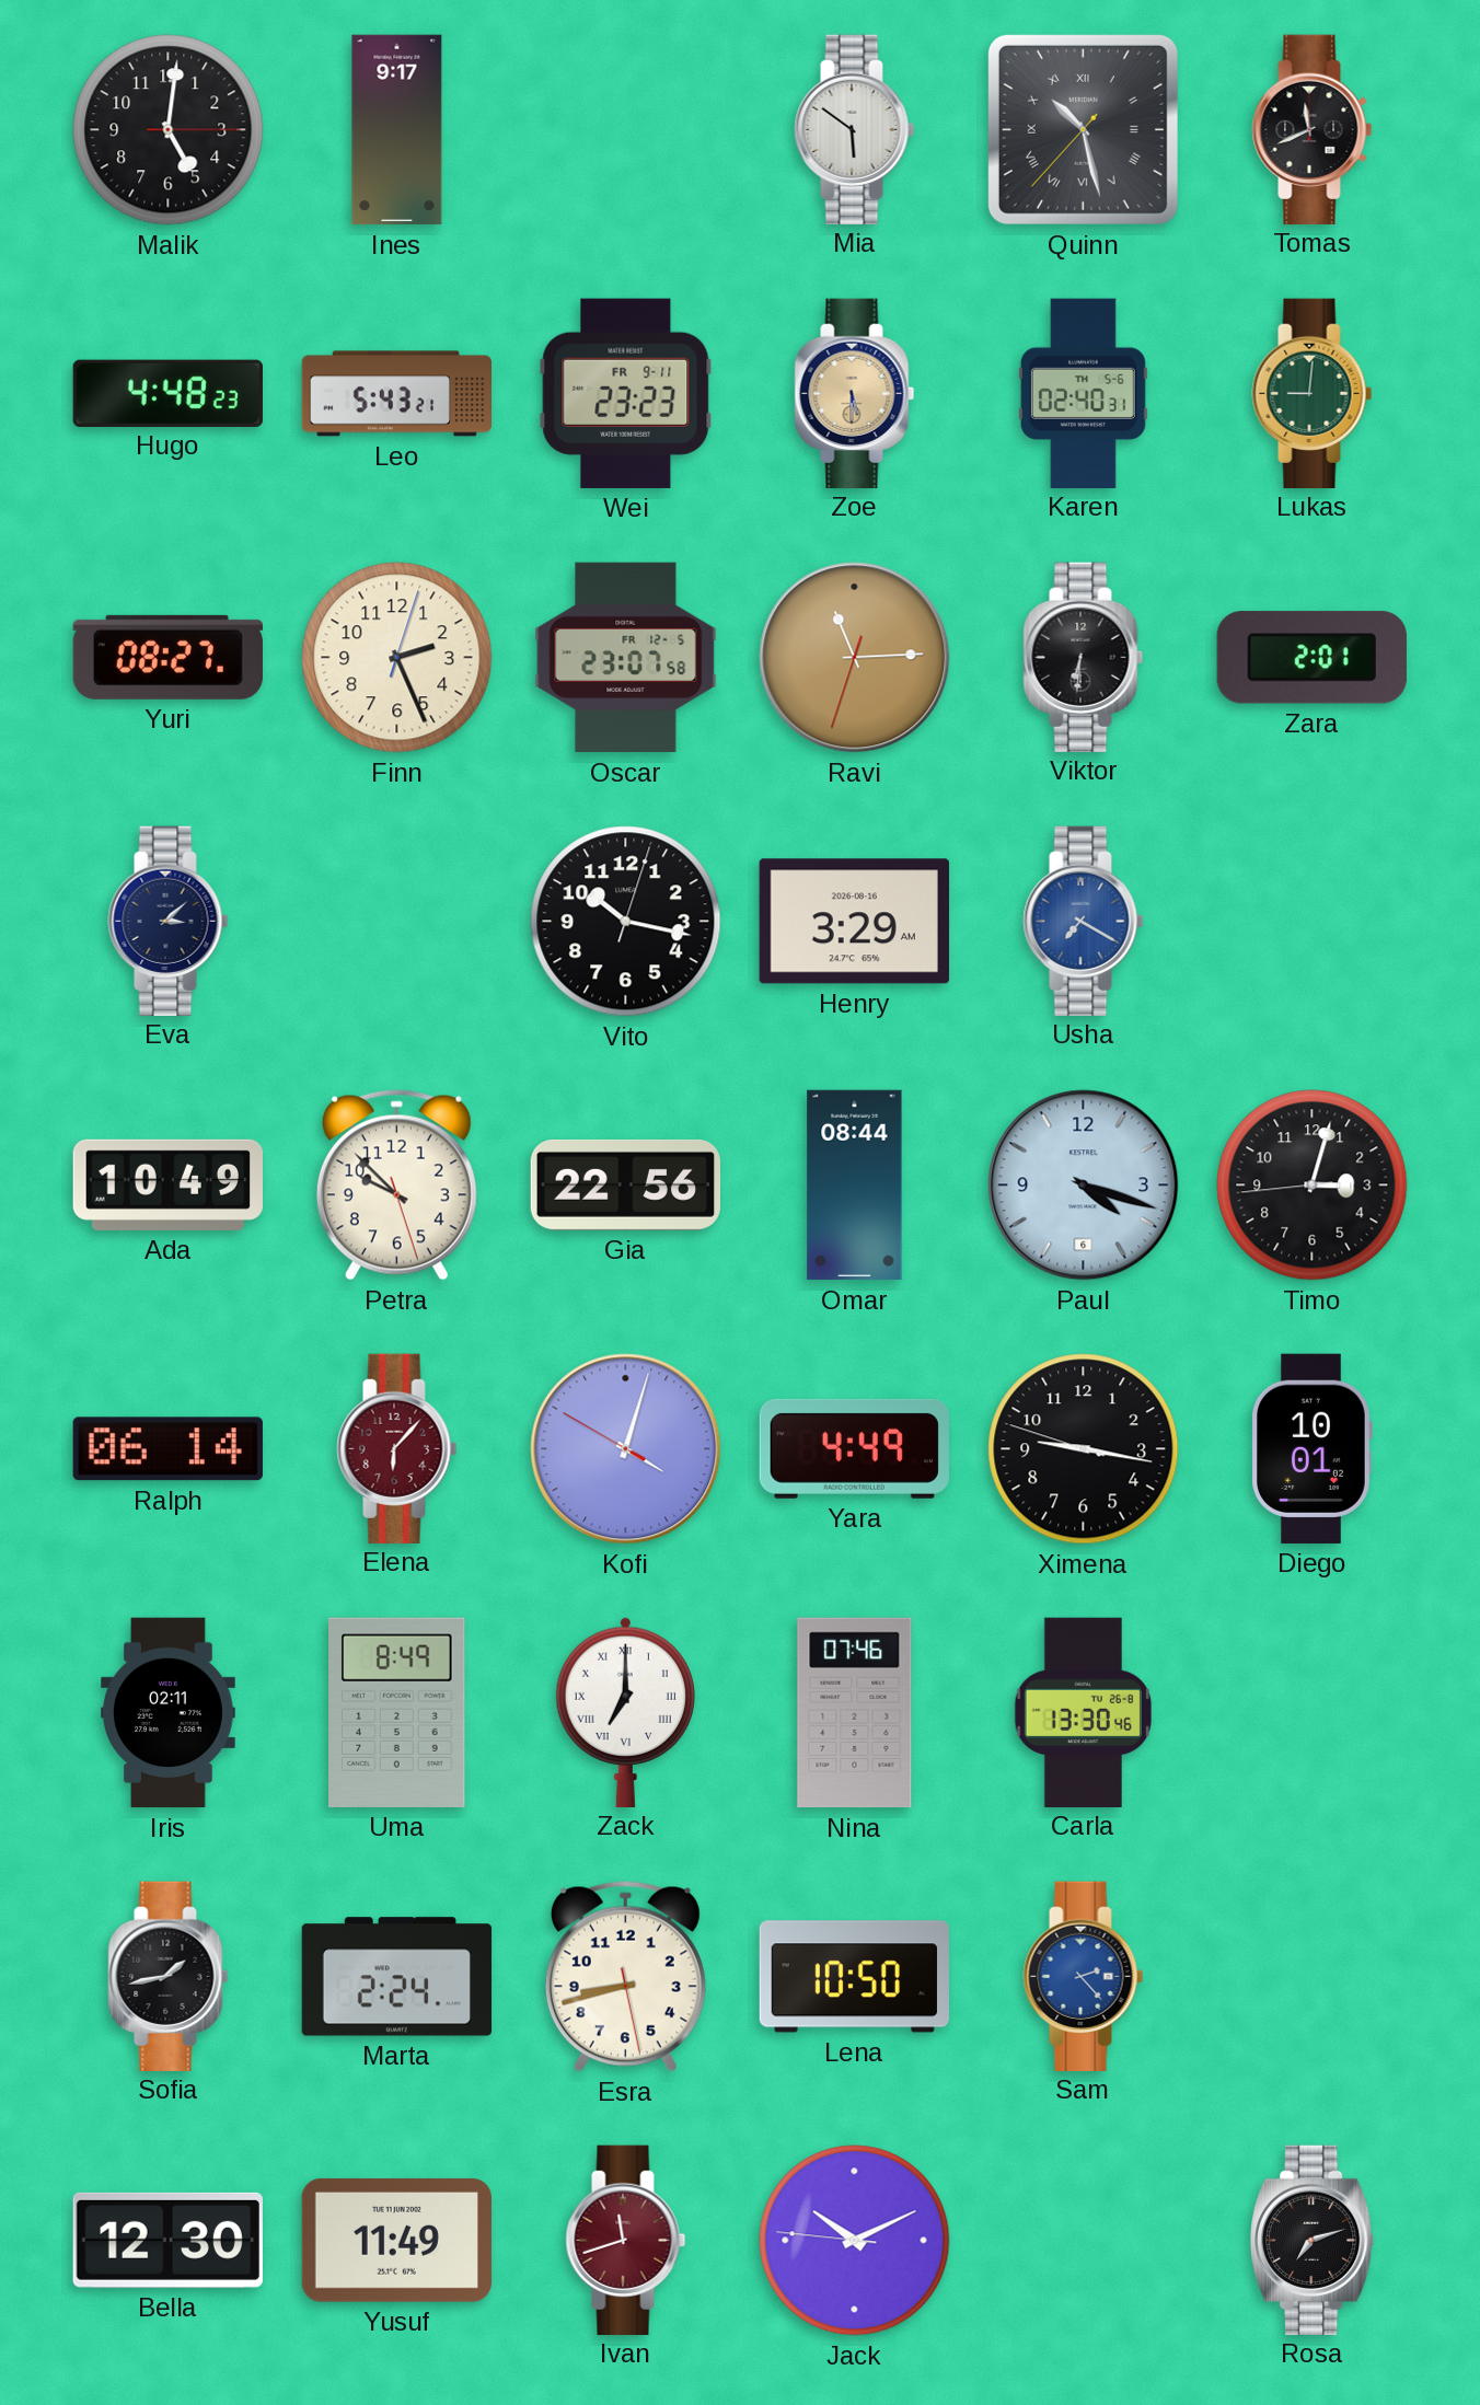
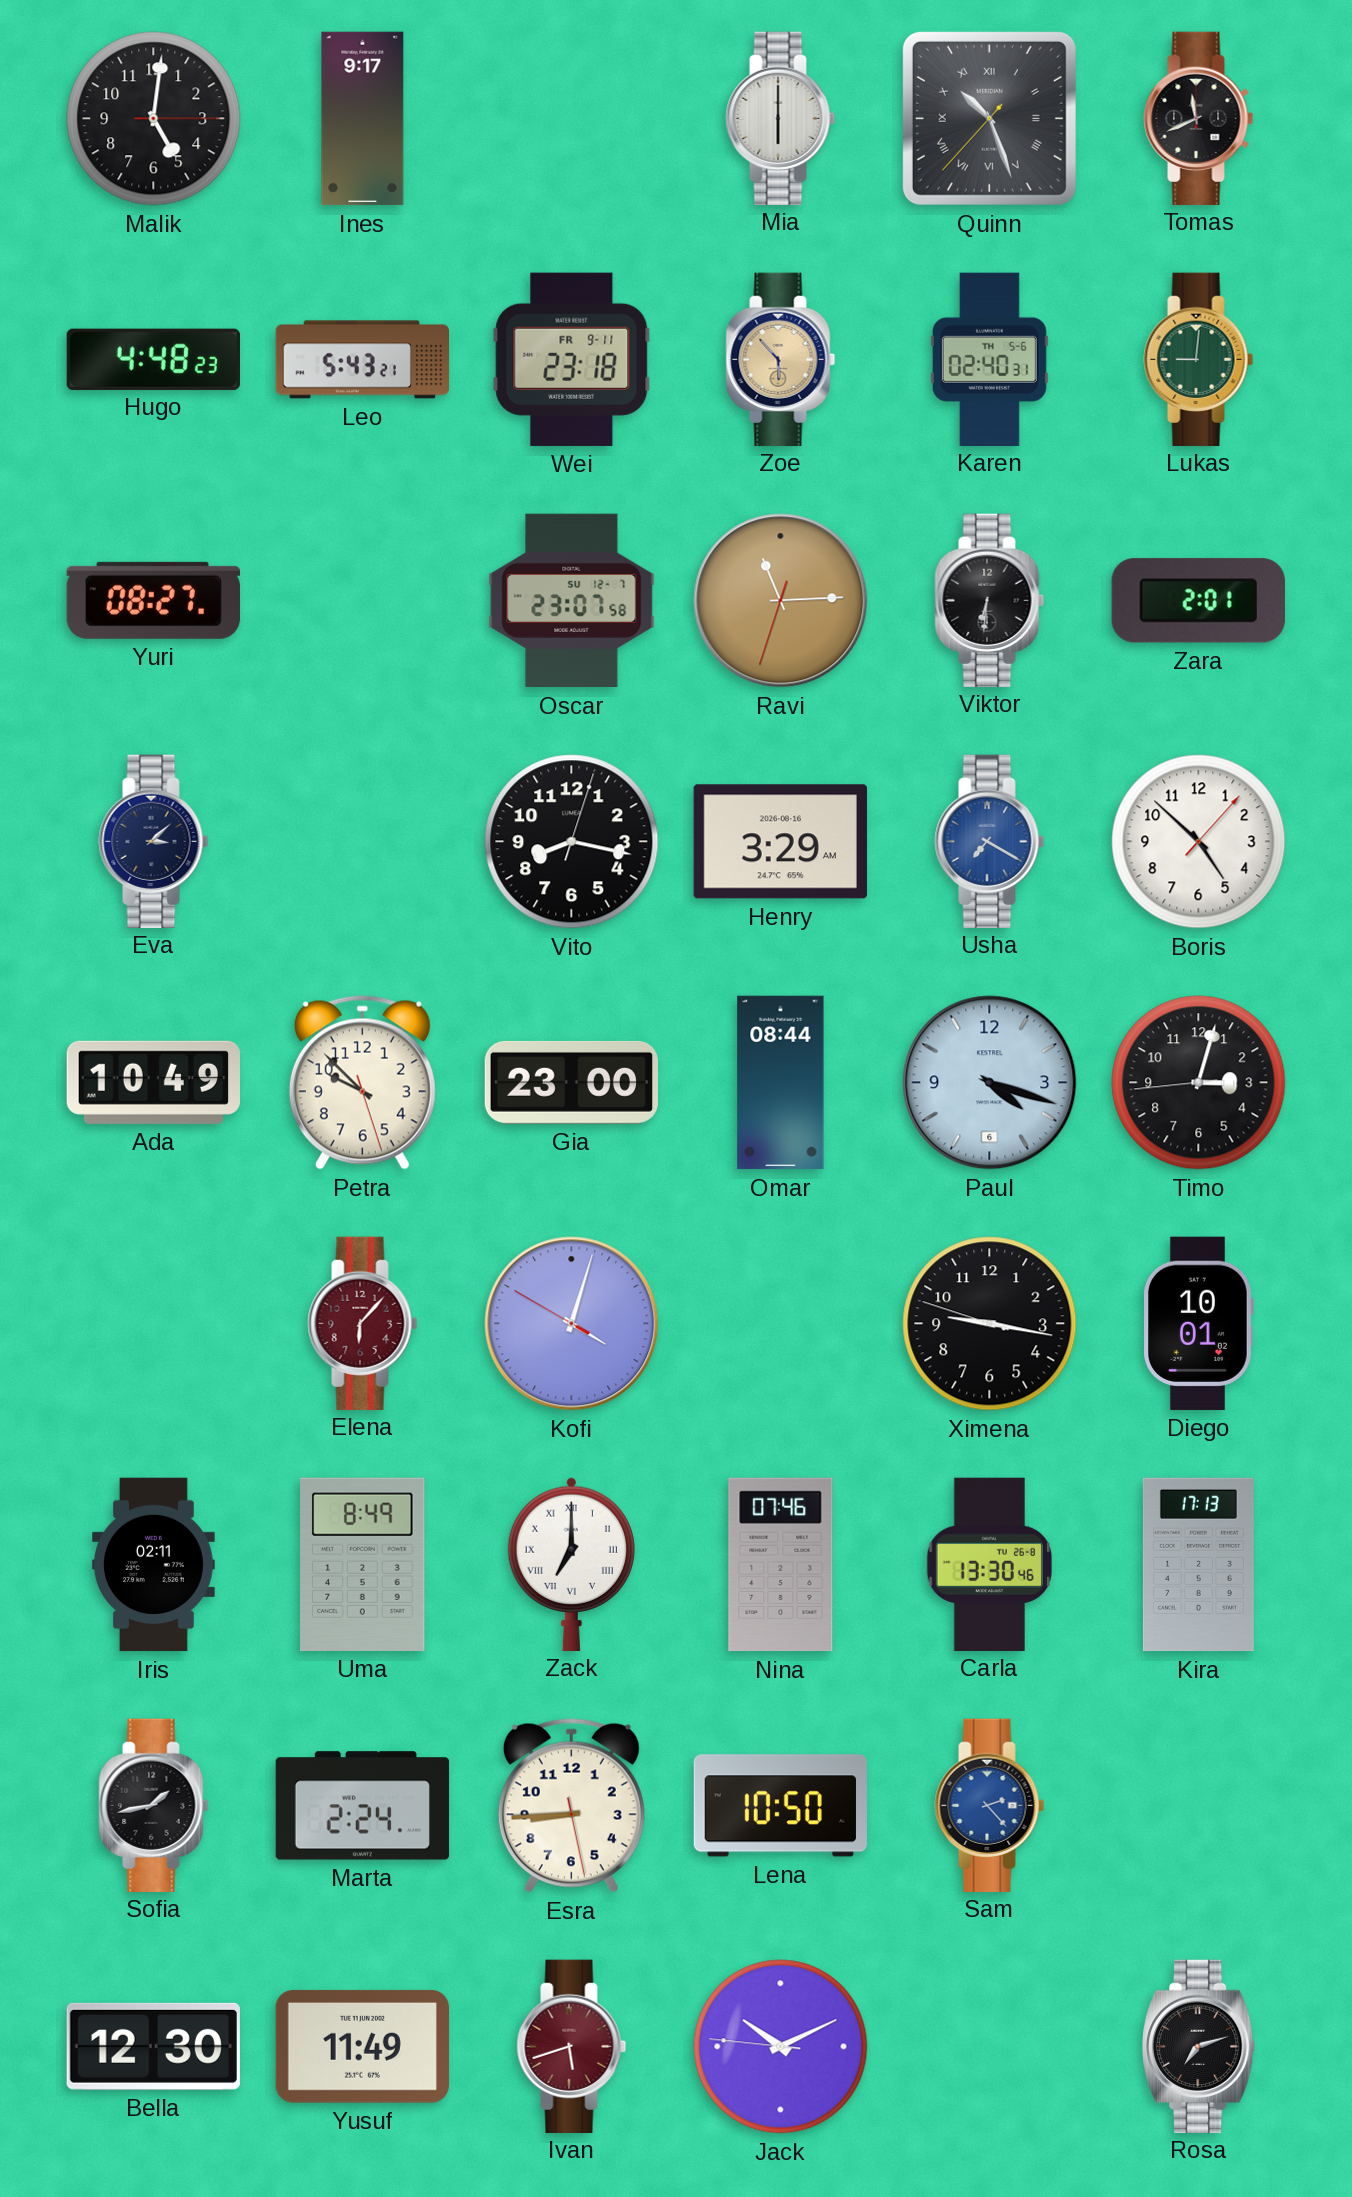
Mia: 5:51 -> 6:00 (781, 118)
Quinn: 10:27 -> 10:26 (989, 118)
Wei: 23:23 -> 23:18 (572, 359)
Zoe: 5:30 -> 5:53 (781, 359)
Finn: 2:26 -> none (397, 658)
Oscar date: FR 12-5 -> SU 12-7 (572, 601)
Vito: 10:17 -> 8:17 (572, 842)
Boris: none -> 4:52 (1199, 842)
Gia: 22:56 -> 23:00 (571, 1082)
Ralph: 06:14 -> none (167, 1449)
Yara: 4:49 -> none (854, 1448)
Kira: none -> 17:13 (1198, 1565)
Esra: 8:42 -> 8:44 (571, 1806)
Ivan: 11:42 -> 5:42 (572, 2046)
